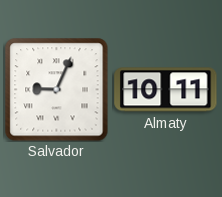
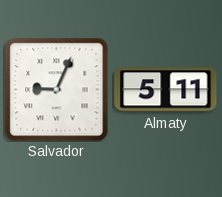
Almaty: 10:11 -> 5:11 (166, 90)
